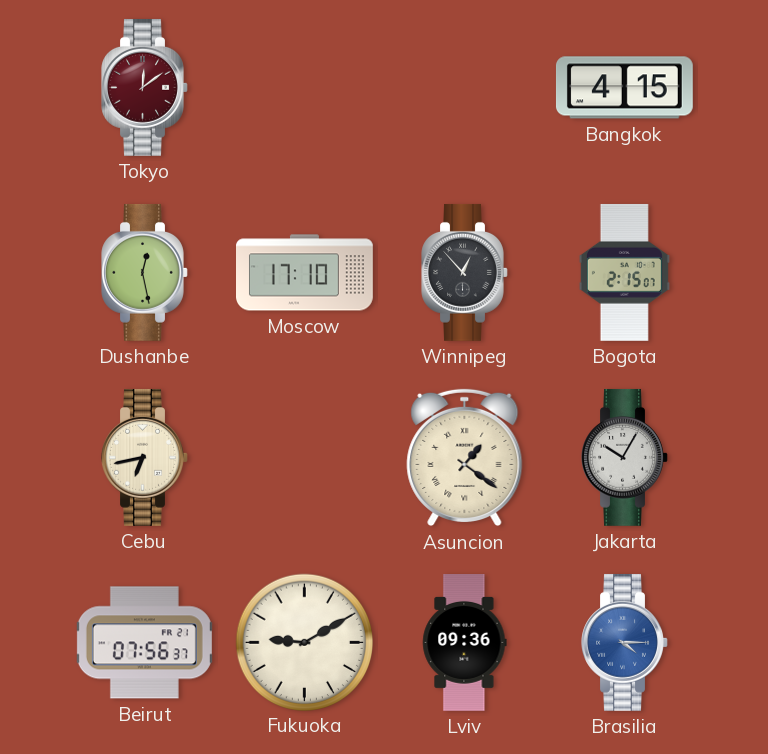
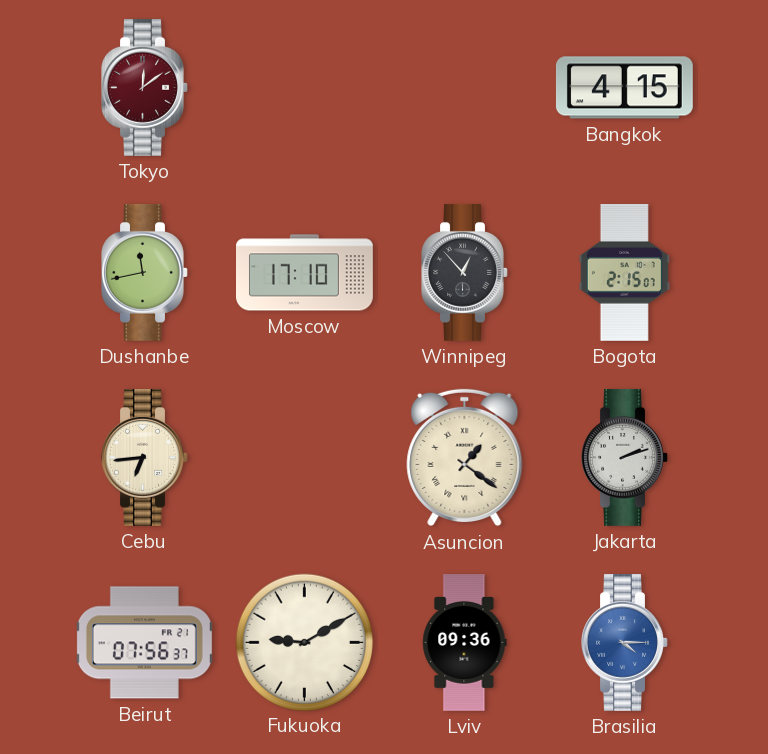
Dushanbe: 12:28 -> 11:43 (145, 272)
Cebu: 6:43 -> 6:44 (145, 457)
Jakarta: 10:05 -> 2:12 (625, 457)
